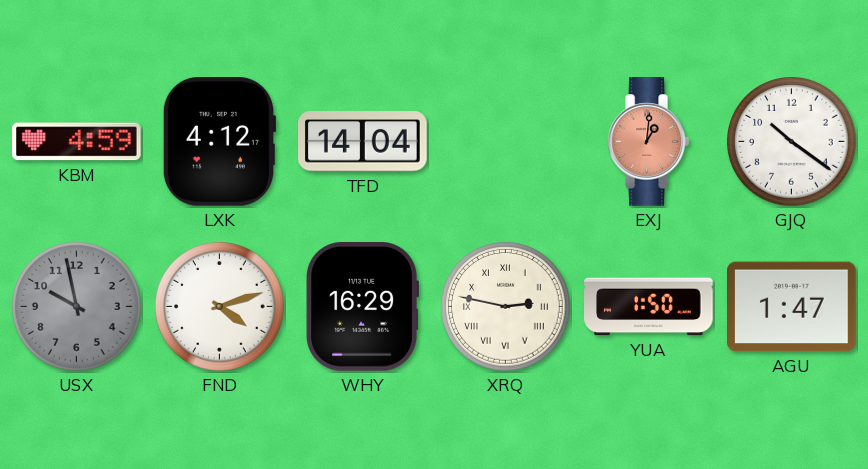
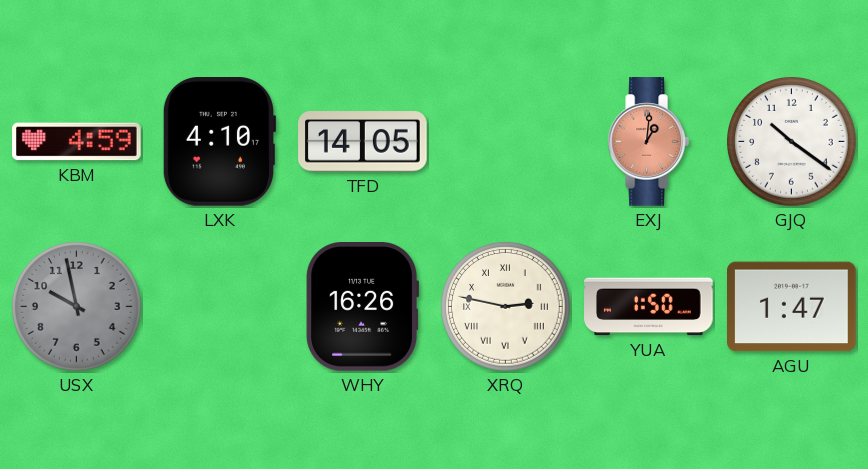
LXK: 4:12 -> 4:10 (219, 142)
TFD: 14:04 -> 14:05 (363, 142)
FND: 4:12 -> none (220, 307)
WHY: 16:29 -> 16:26 (362, 307)
